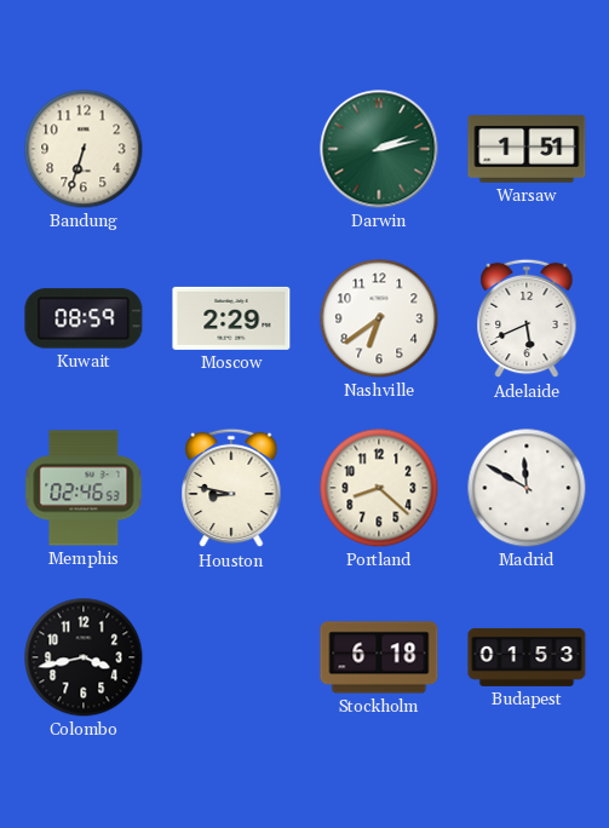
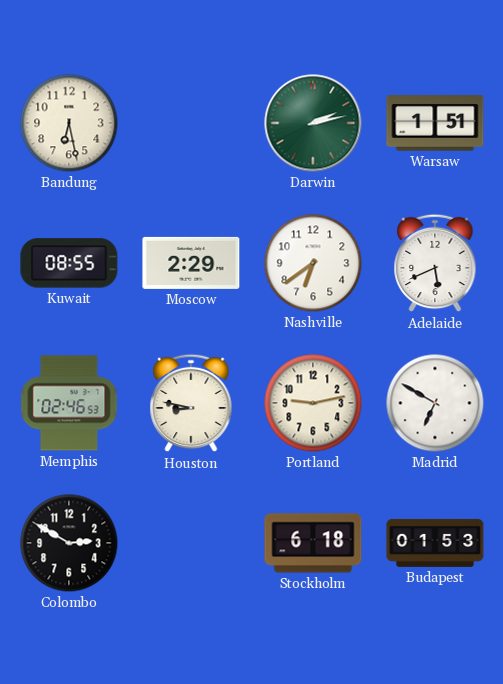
Bandung: 6:33 -> 6:28 (69, 123)
Kuwait: 08:59 -> 08:55 (69, 263)
Portland: 8:22 -> 9:13 (313, 403)
Madrid: 11:50 -> 6:50 (435, 403)
Colombo: 3:43 -> 2:50 (69, 543)
